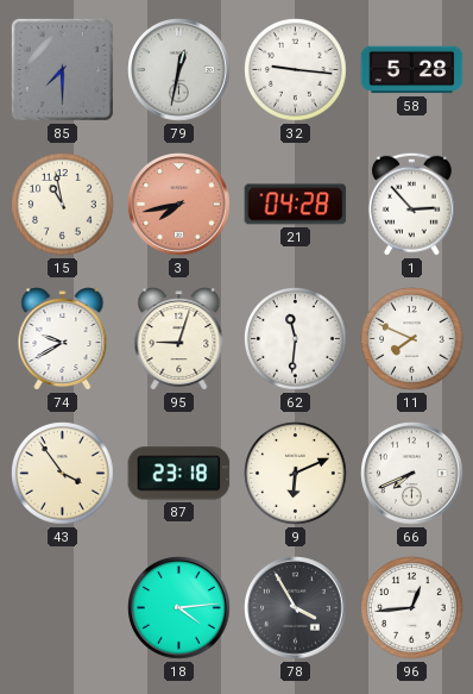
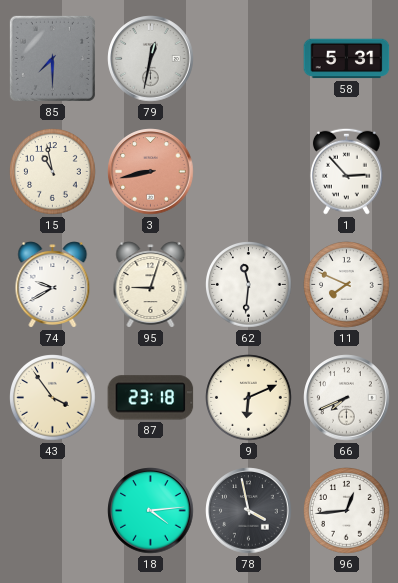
32: 9:16 -> none (296, 70)
58: 5:28 -> 5:31 (347, 59)
3: 7:43 -> 8:43 (151, 172)
21: 04:28 -> none (296, 205)
78: 3:55 -> 3:58 (249, 511)
